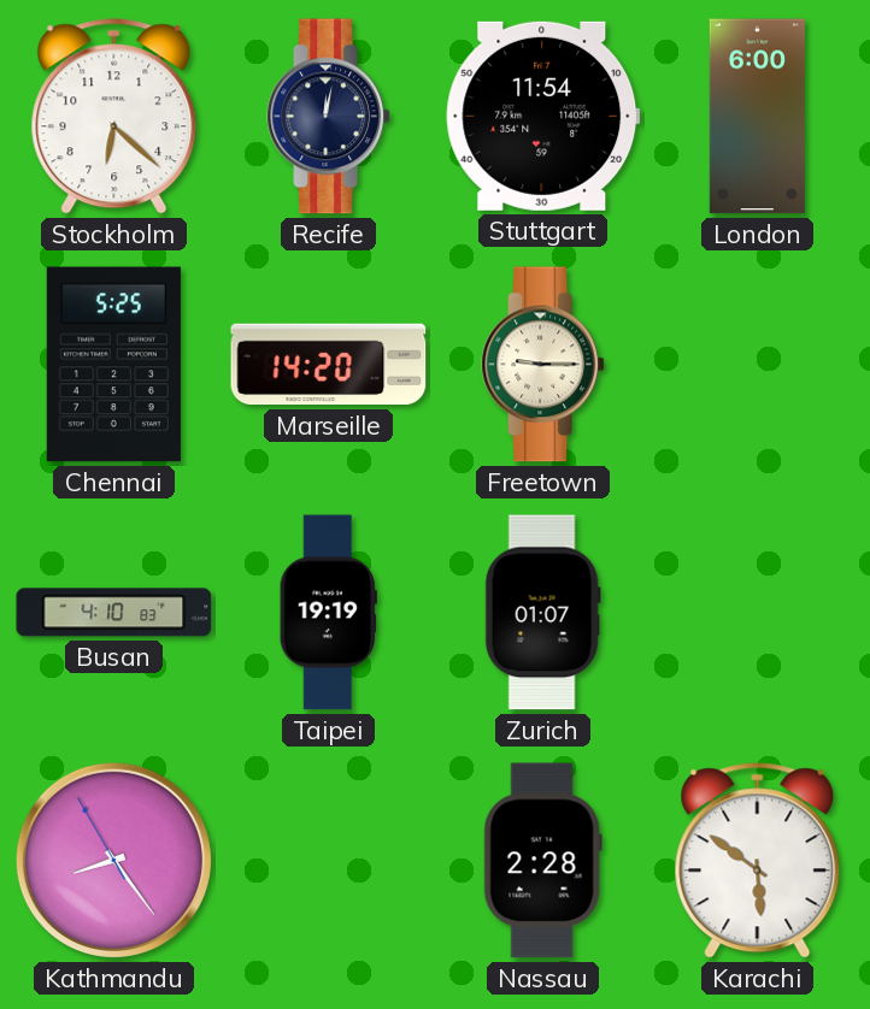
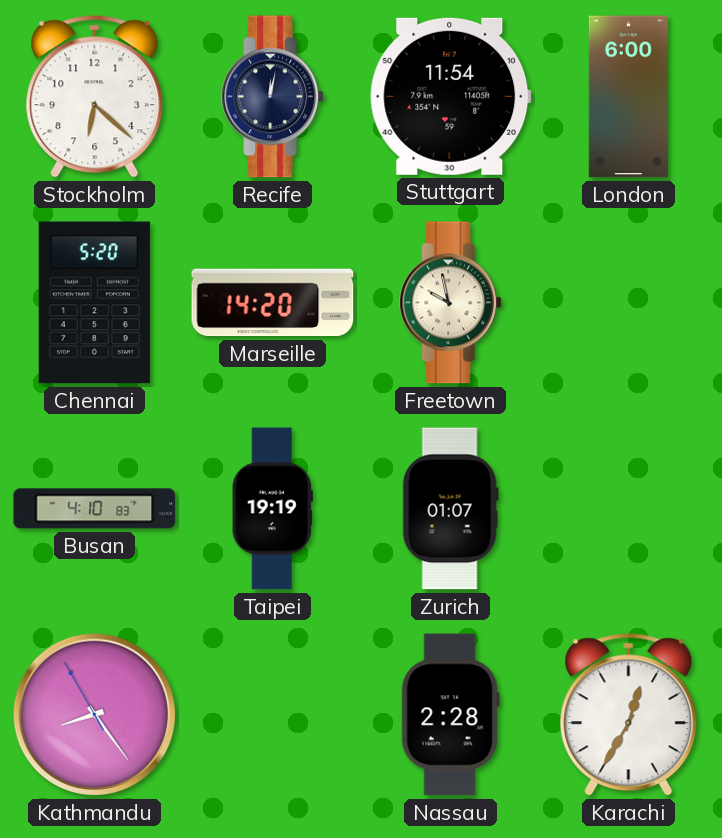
Chennai: 5:25 -> 5:20 (94, 303)
Freetown: 9:15 -> 9:58 (450, 303)
Karachi: 5:51 -> 12:35 (629, 715)
